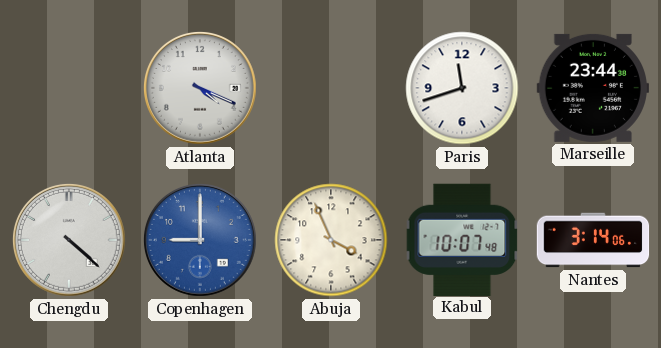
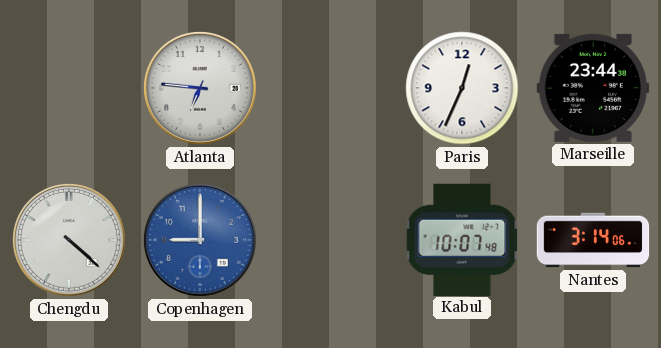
Atlanta: 4:19 -> 6:46 (200, 88)
Paris: 11:42 -> 12:34 (462, 88)
Abuja: 3:56 -> none (331, 240)
